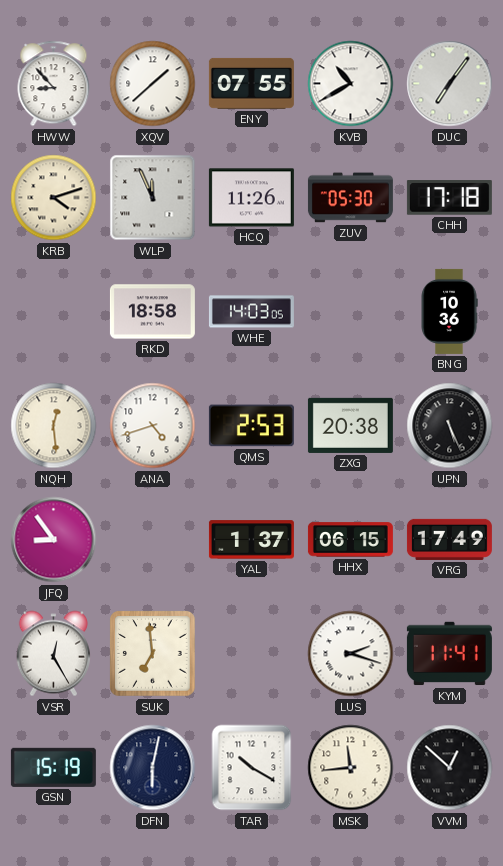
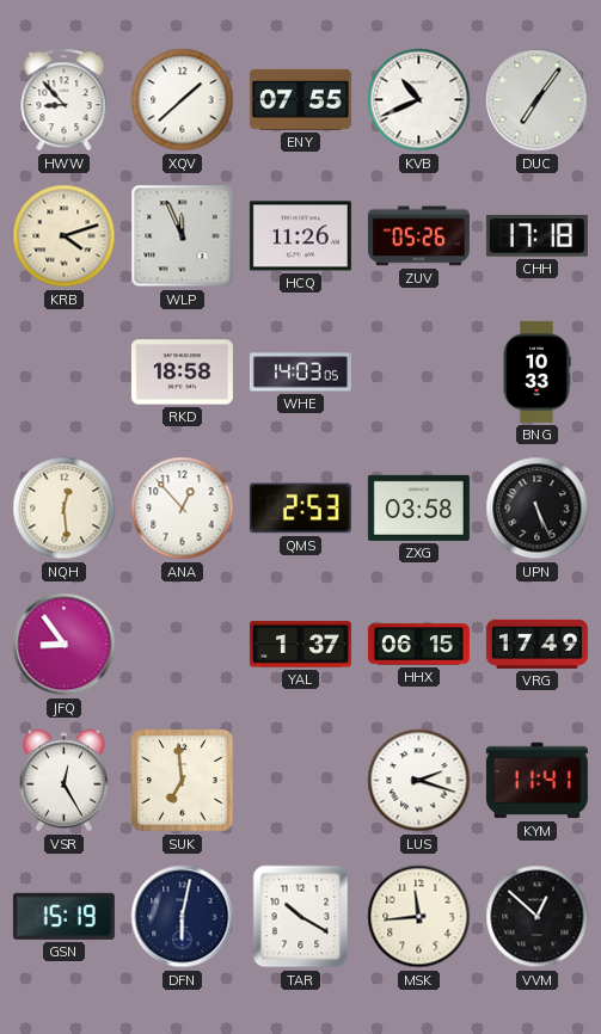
KVB: 10:40 -> 10:41 (419, 100)
ZUV: 05:30 -> 05:26 (418, 236)
BNG: 10:36 -> 10:33 (536, 371)
ANA: 4:42 -> 12:53 (183, 509)
ZXG: 20:38 -> 03:58 (418, 507)
